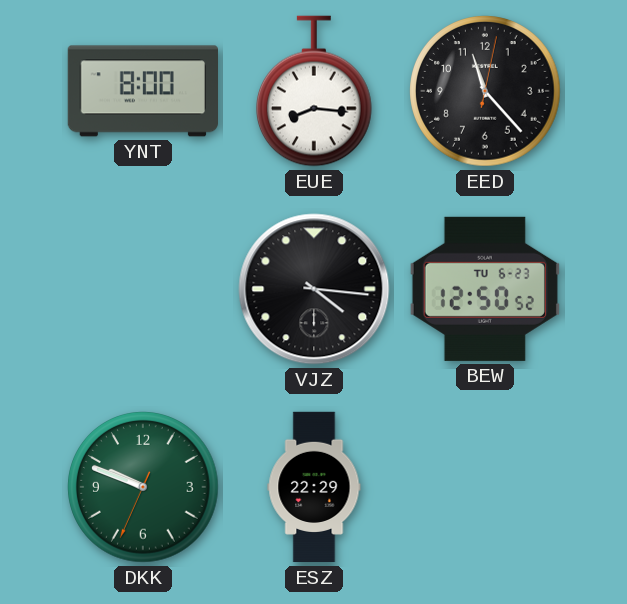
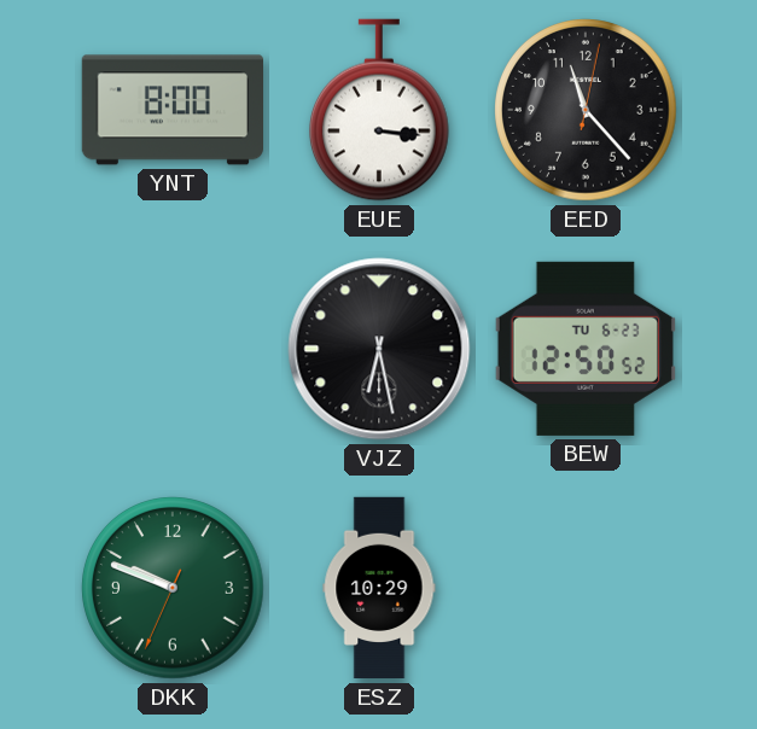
EUE: 8:16 -> 3:16 (380, 110)
VJZ: 4:16 -> 6:28 (379, 349)
ESZ: 22:29 -> 10:29 (379, 588)
